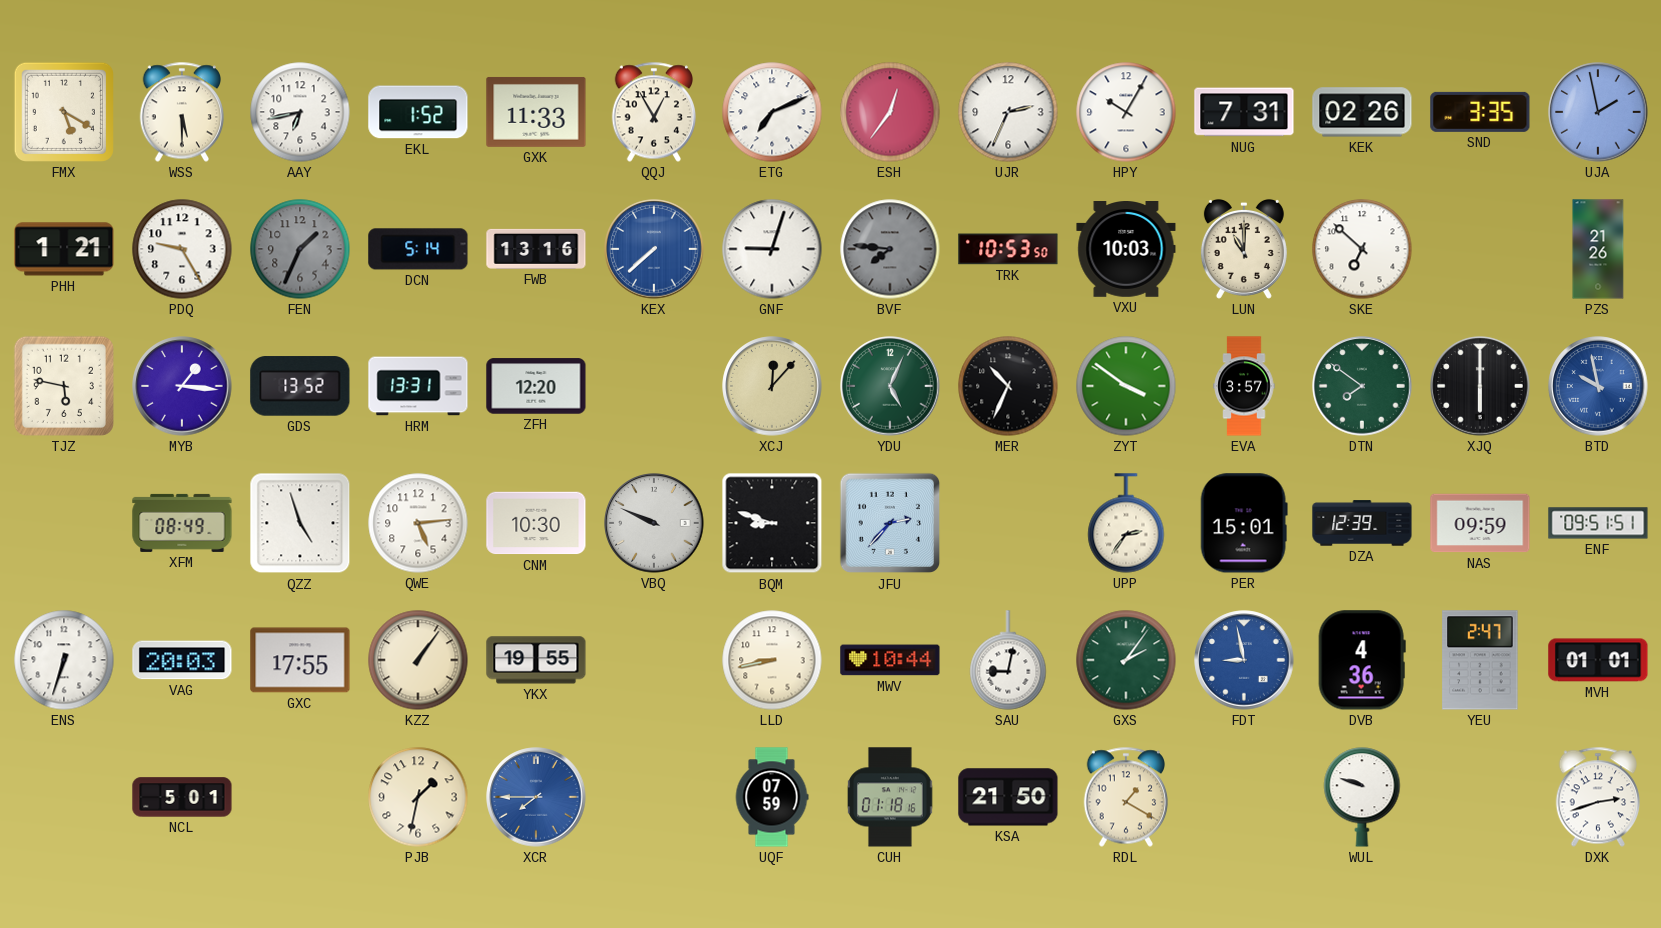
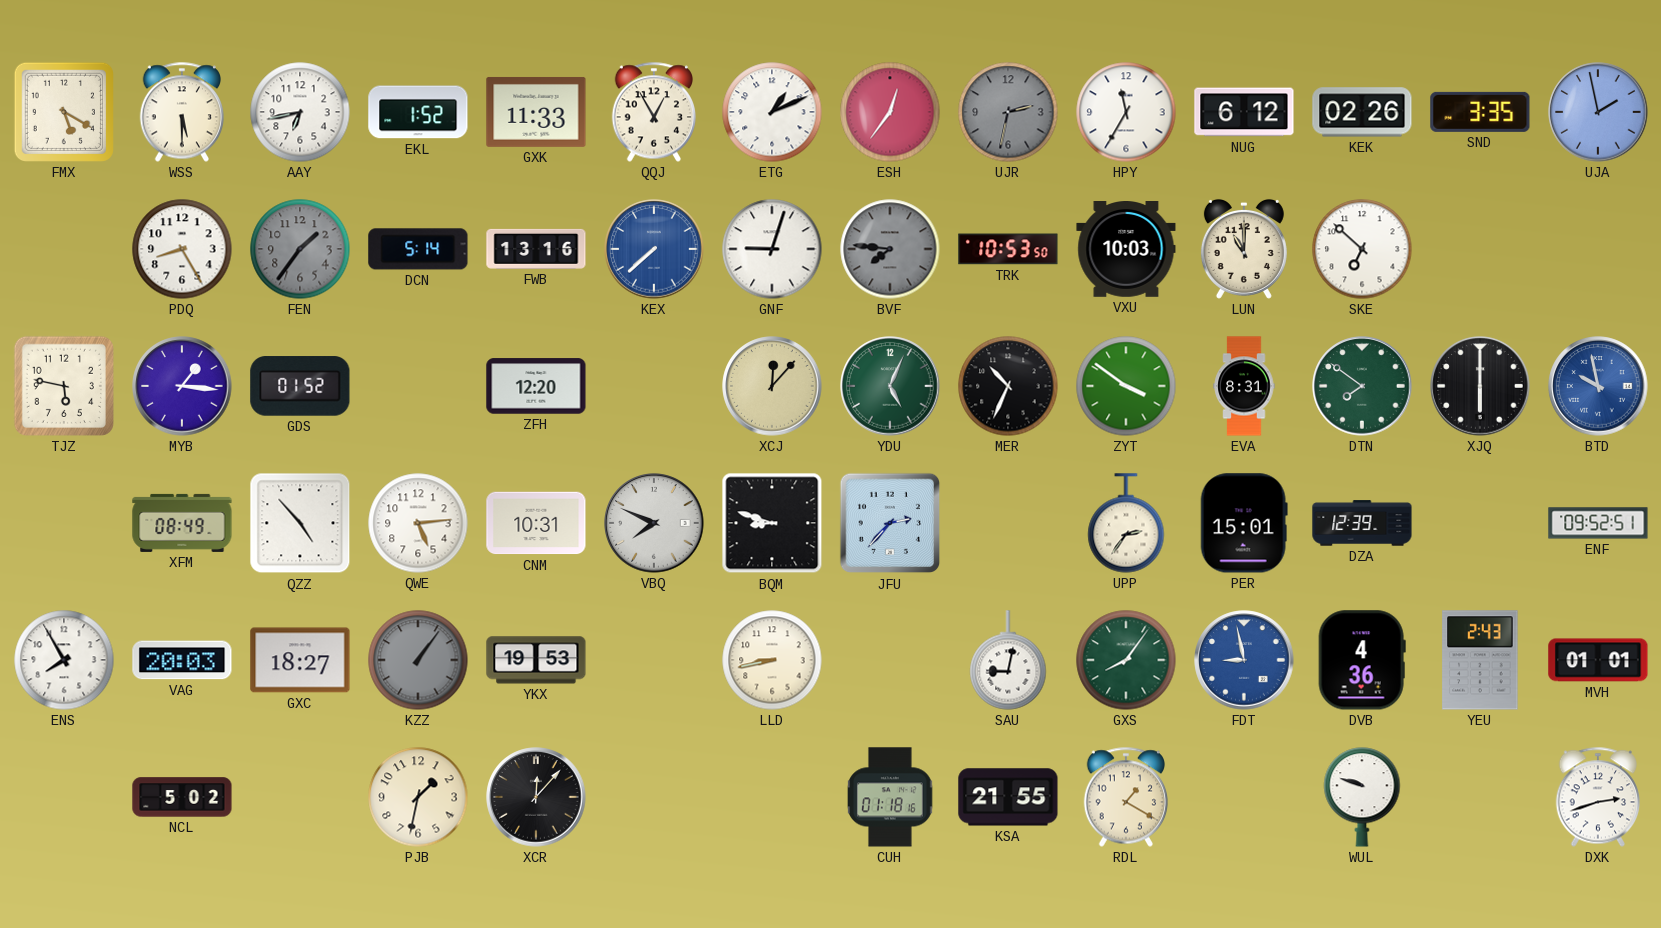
ETG: 7:11 -> 1:11 (772, 112)
UJR: 2:34 -> 2:32 (1008, 112)
UJR dial: white -> grey (1008, 112)
HPY: 10:05 -> 11:35 (1126, 112)
NUG: 7:31 -> 6:12 (1244, 112)
PHH: 1:21 -> none (64, 249)
PDQ: 9:25 -> 8:25 (182, 249)
FEN: 1:34 -> 1:36 (300, 249)
PZS: 21:26 -> none (1598, 249)
GDS: 13:52 -> 01:52 (300, 386)
HRM: 13:31 -> none (418, 386)
EVA: 3:57 -> 8:31 (1244, 386)
QZZ: 4:57 -> 4:53 (300, 523)
CNM: 10:30 -> 10:31 (536, 523)
VBQ: 9:49 -> 7:49 (654, 523)
NAS: 09:59 -> none (1480, 523)
ENF: 09:51 -> 09:52 (1598, 523)
ENS: 6:33 -> 7:55 (64, 660)
GXC: 17:55 -> 18:27 (300, 660)
KZZ dial: cream -> grey (418, 660)
YKX: 19:55 -> 19:53 (536, 660)
MWV: 10:44 -> none (890, 660)
GXS: 2:06 -> 8:06 (1126, 660)
YEU: 2:47 -> 2:43 (1480, 660)
NCL: 5:01 -> 5:02 (182, 797)
XCR: 7:45 -> 12:07 (536, 797)
XCR dial: blue -> black (536, 797)
UQF: 07:59 -> none (772, 797)
KSA: 21:50 -> 21:55 (1008, 797)
